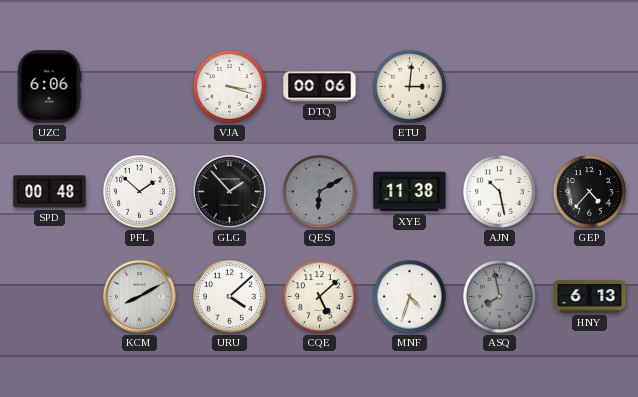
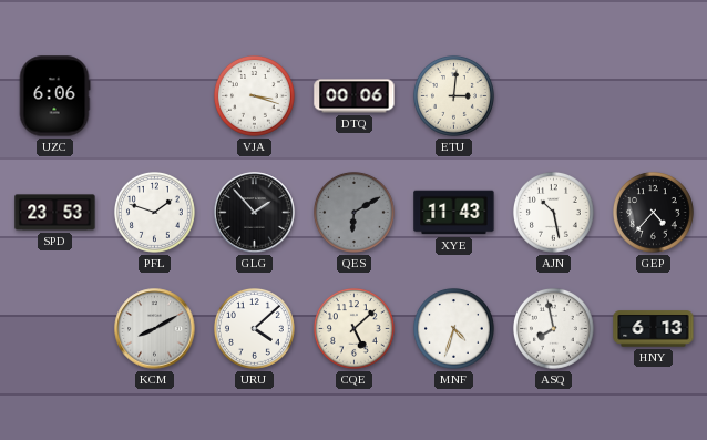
SPD: 00:48 -> 23:53 (55, 213)
PFL: 1:52 -> 1:48 (155, 213)
XYE: 11:38 -> 11:43 (454, 213)
ASQ dial: grey -> white (554, 329)
